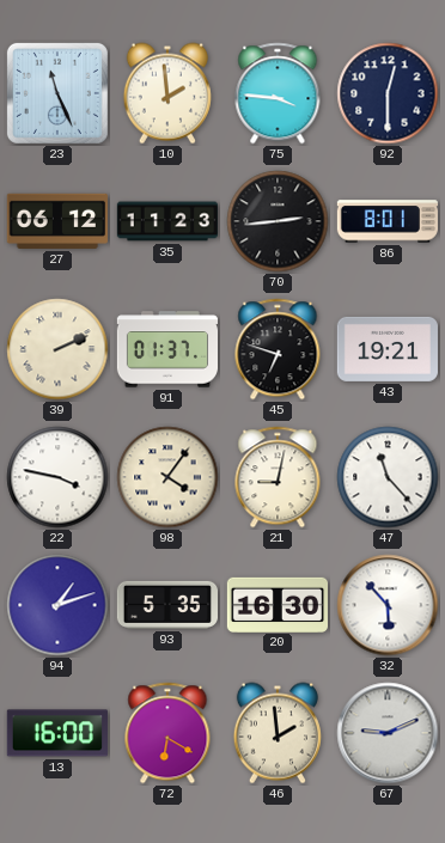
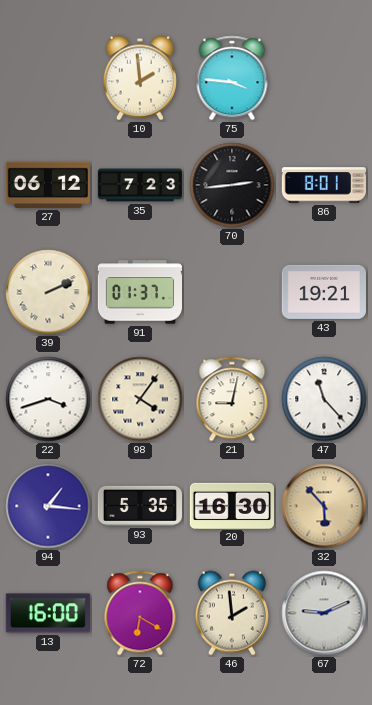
23: 11:26 -> none (57, 93)
92: 12:30 -> none (388, 93)
35: 11:23 -> 7:23 (139, 185)
45: 6:48 -> none (278, 349)
22: 3:47 -> 3:42 (48, 399)
94: 1:12 -> 1:16 (48, 506)
32 dial: white -> champagne (324, 506)
